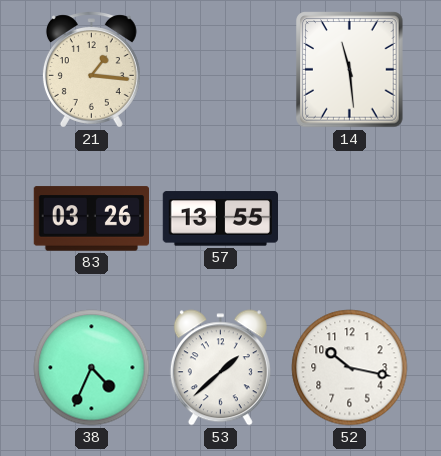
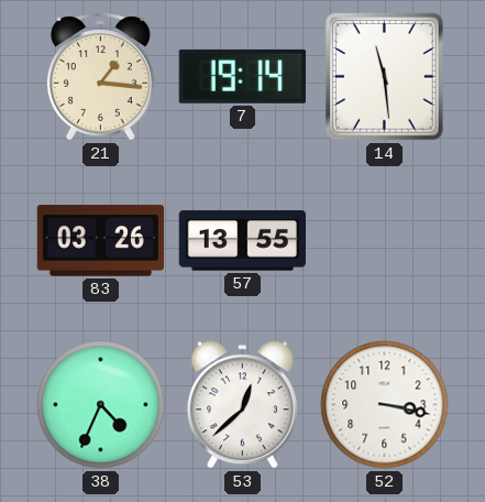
7: none -> 19:14 (242, 76)
53: 1:38 -> 12:38 (242, 405)
52: 10:17 -> 3:17 (385, 405)
